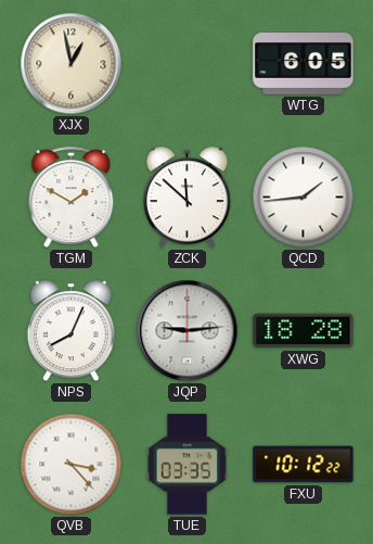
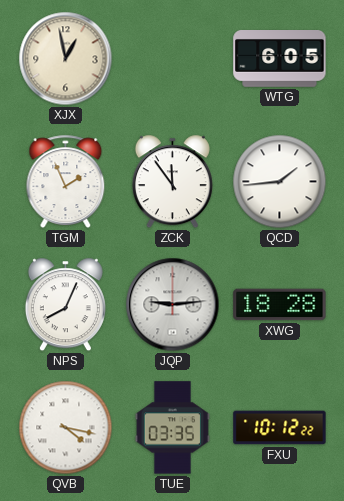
TGM: 1:50 -> 1:56 (66, 181)
ZCK: 11:52 -> 11:54 (172, 182)
QVB: 3:23 -> 4:17 (66, 428)
